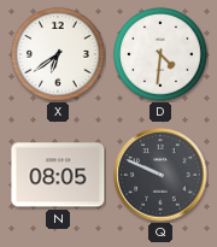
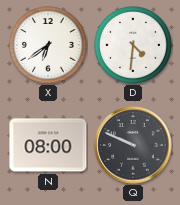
N: 08:05 -> 08:00 (48, 145)
